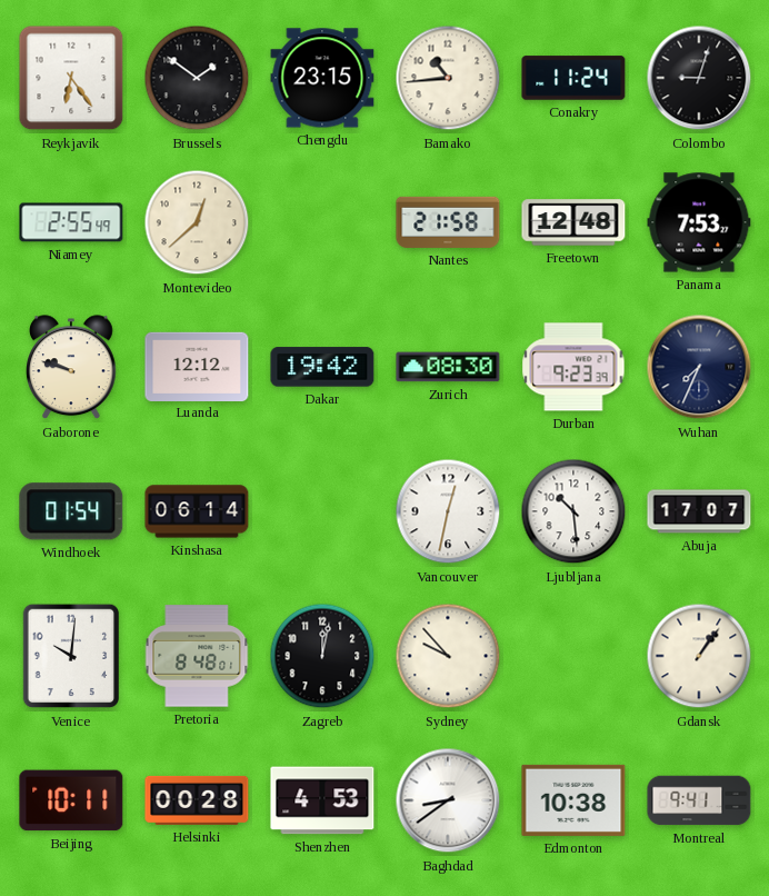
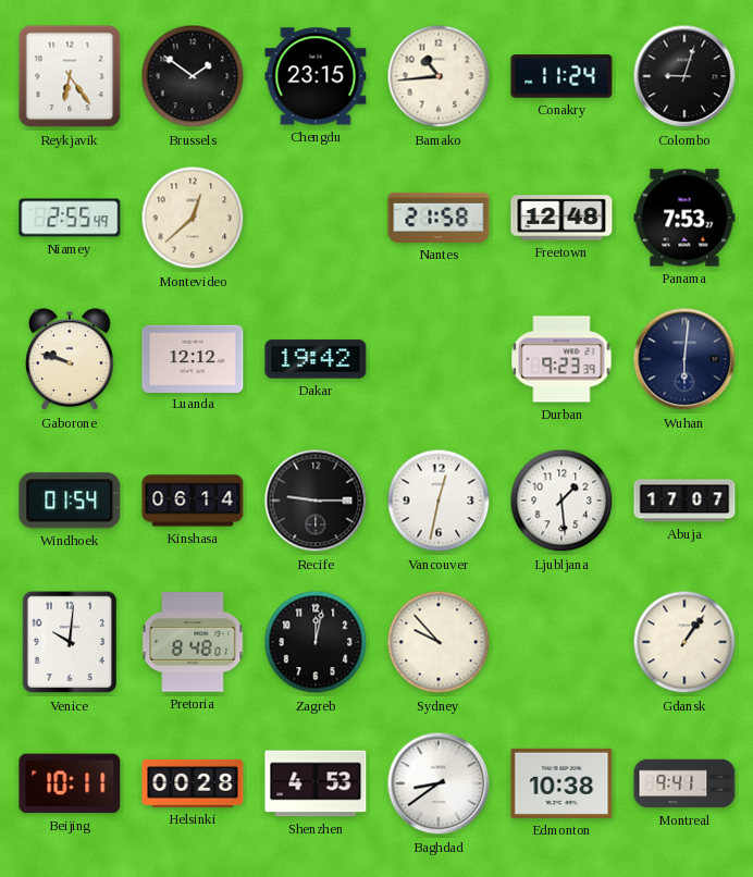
Zurich: 08:30 -> none (448, 367)
Wuhan: 7:34 -> 6:01 (684, 359)
Recife: none -> 9:15 (316, 501)
Ljubljana: 10:29 -> 1:29 (561, 501)
